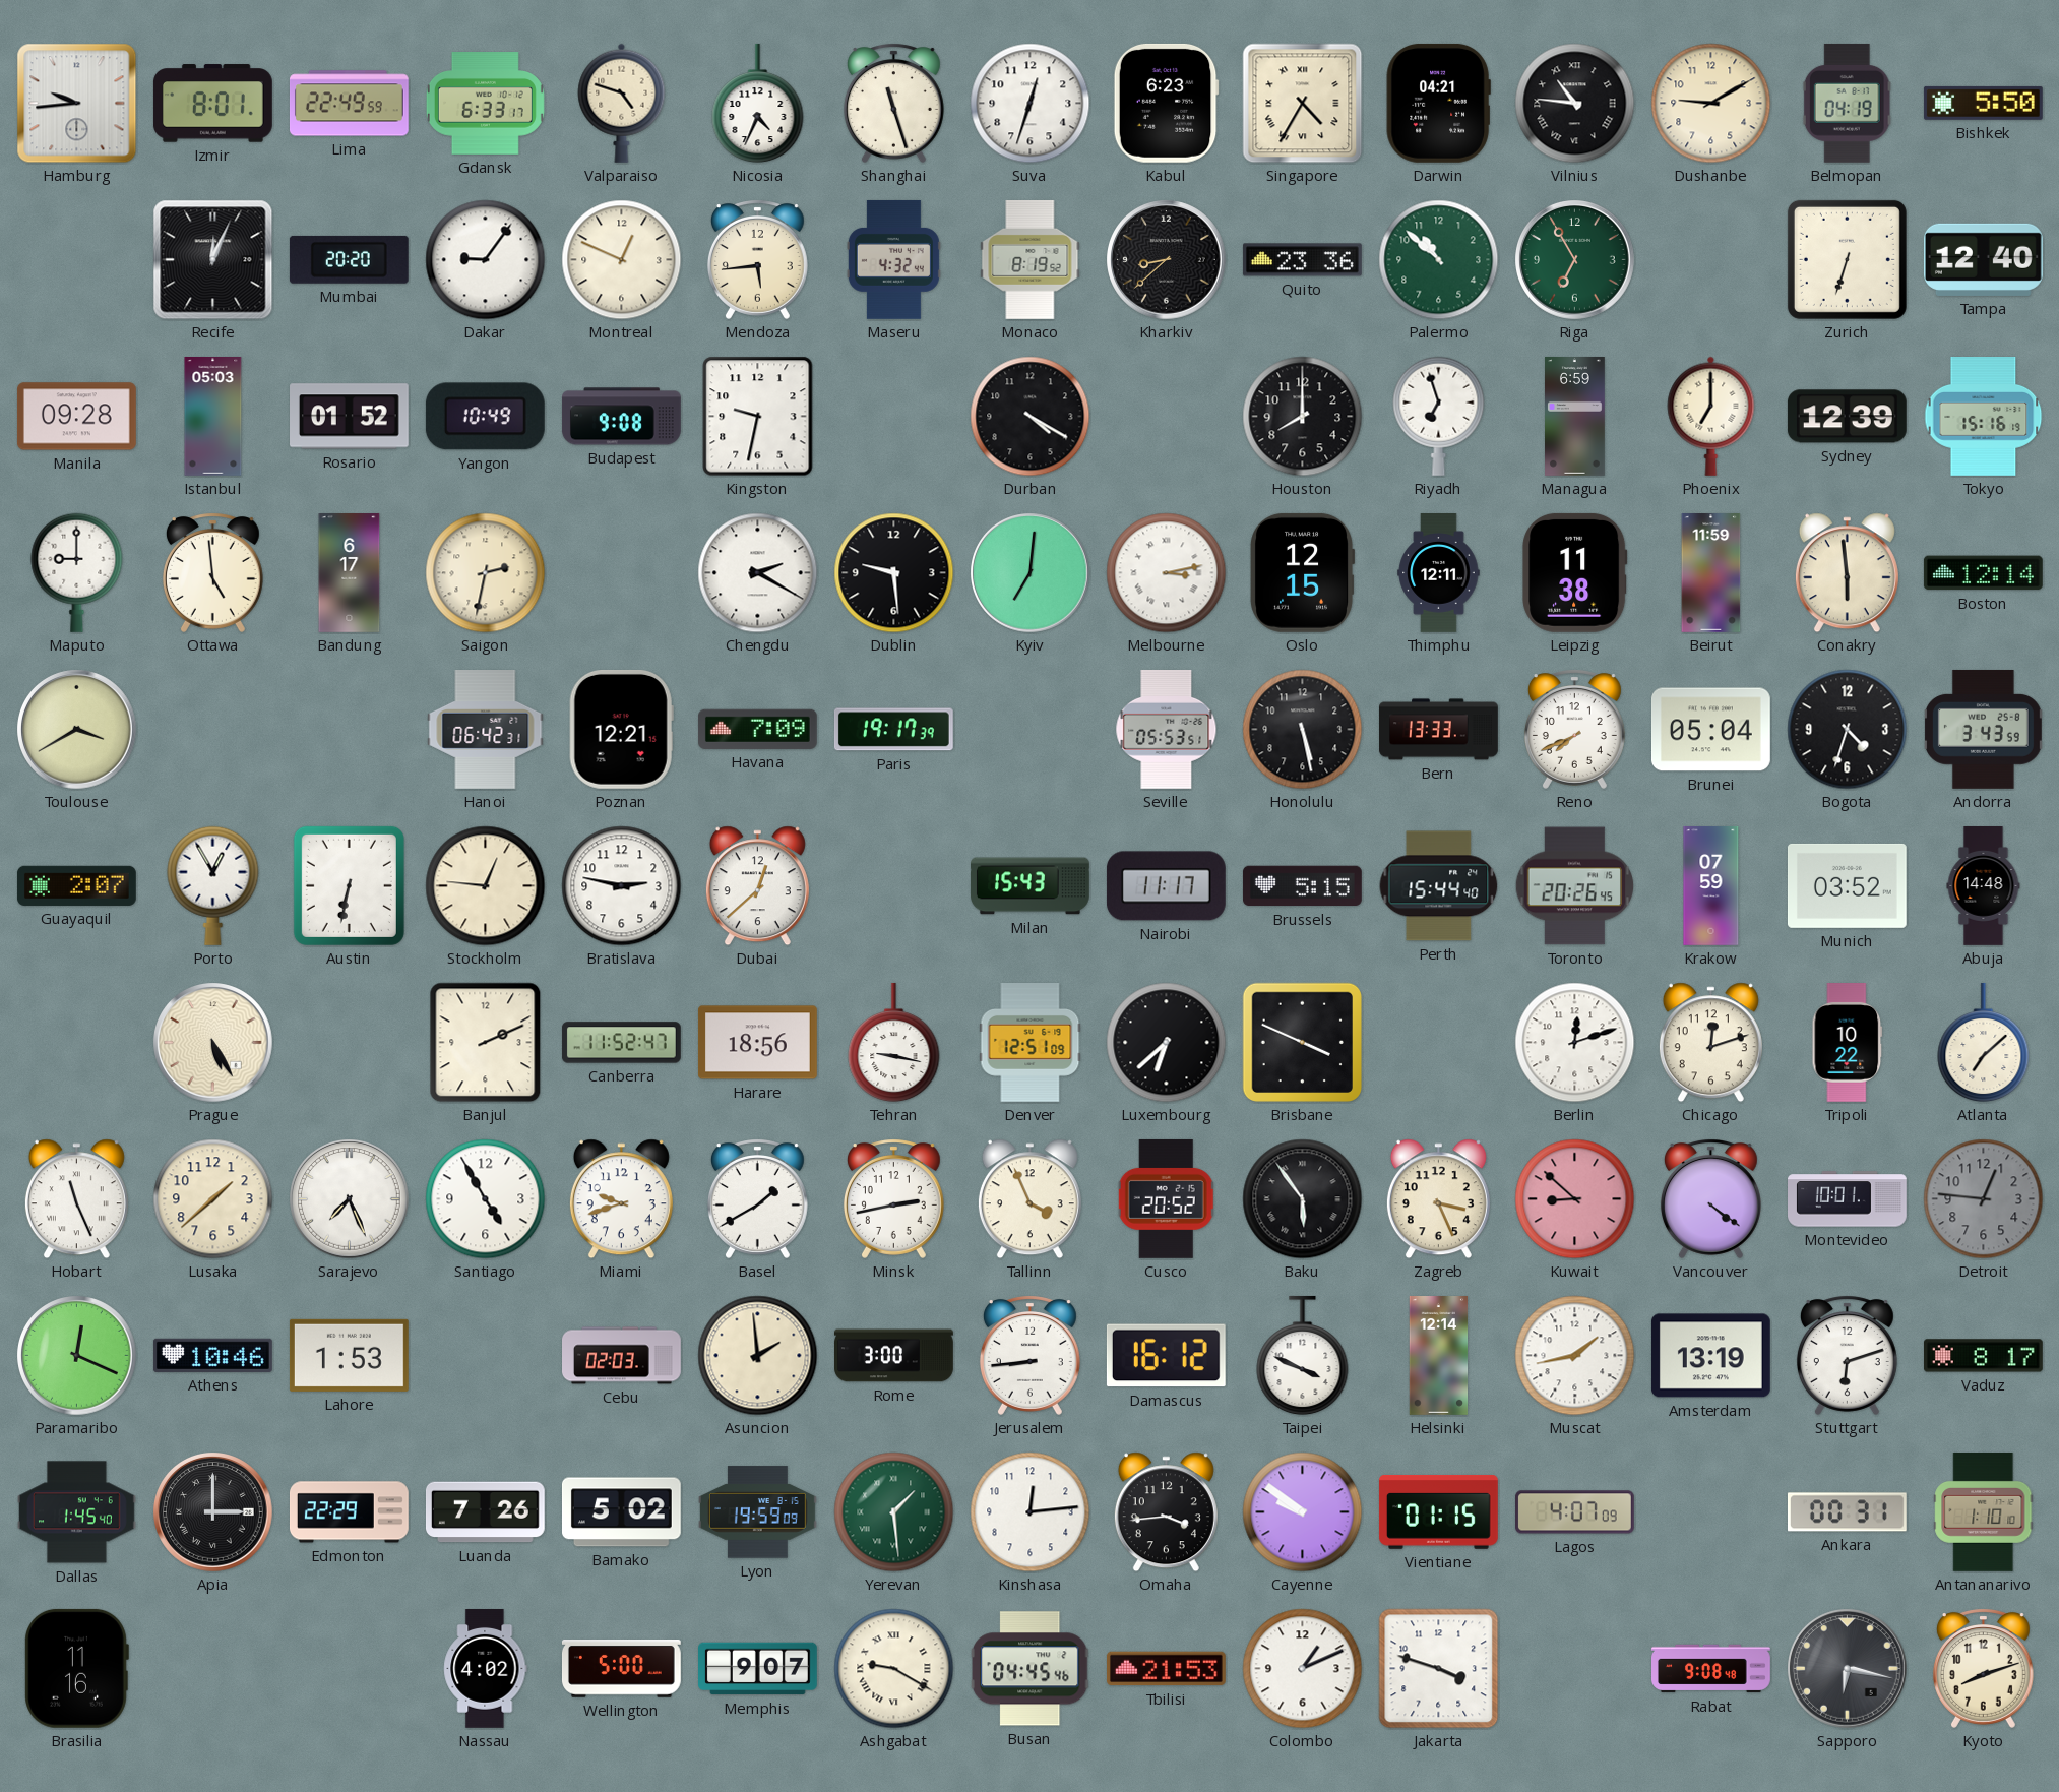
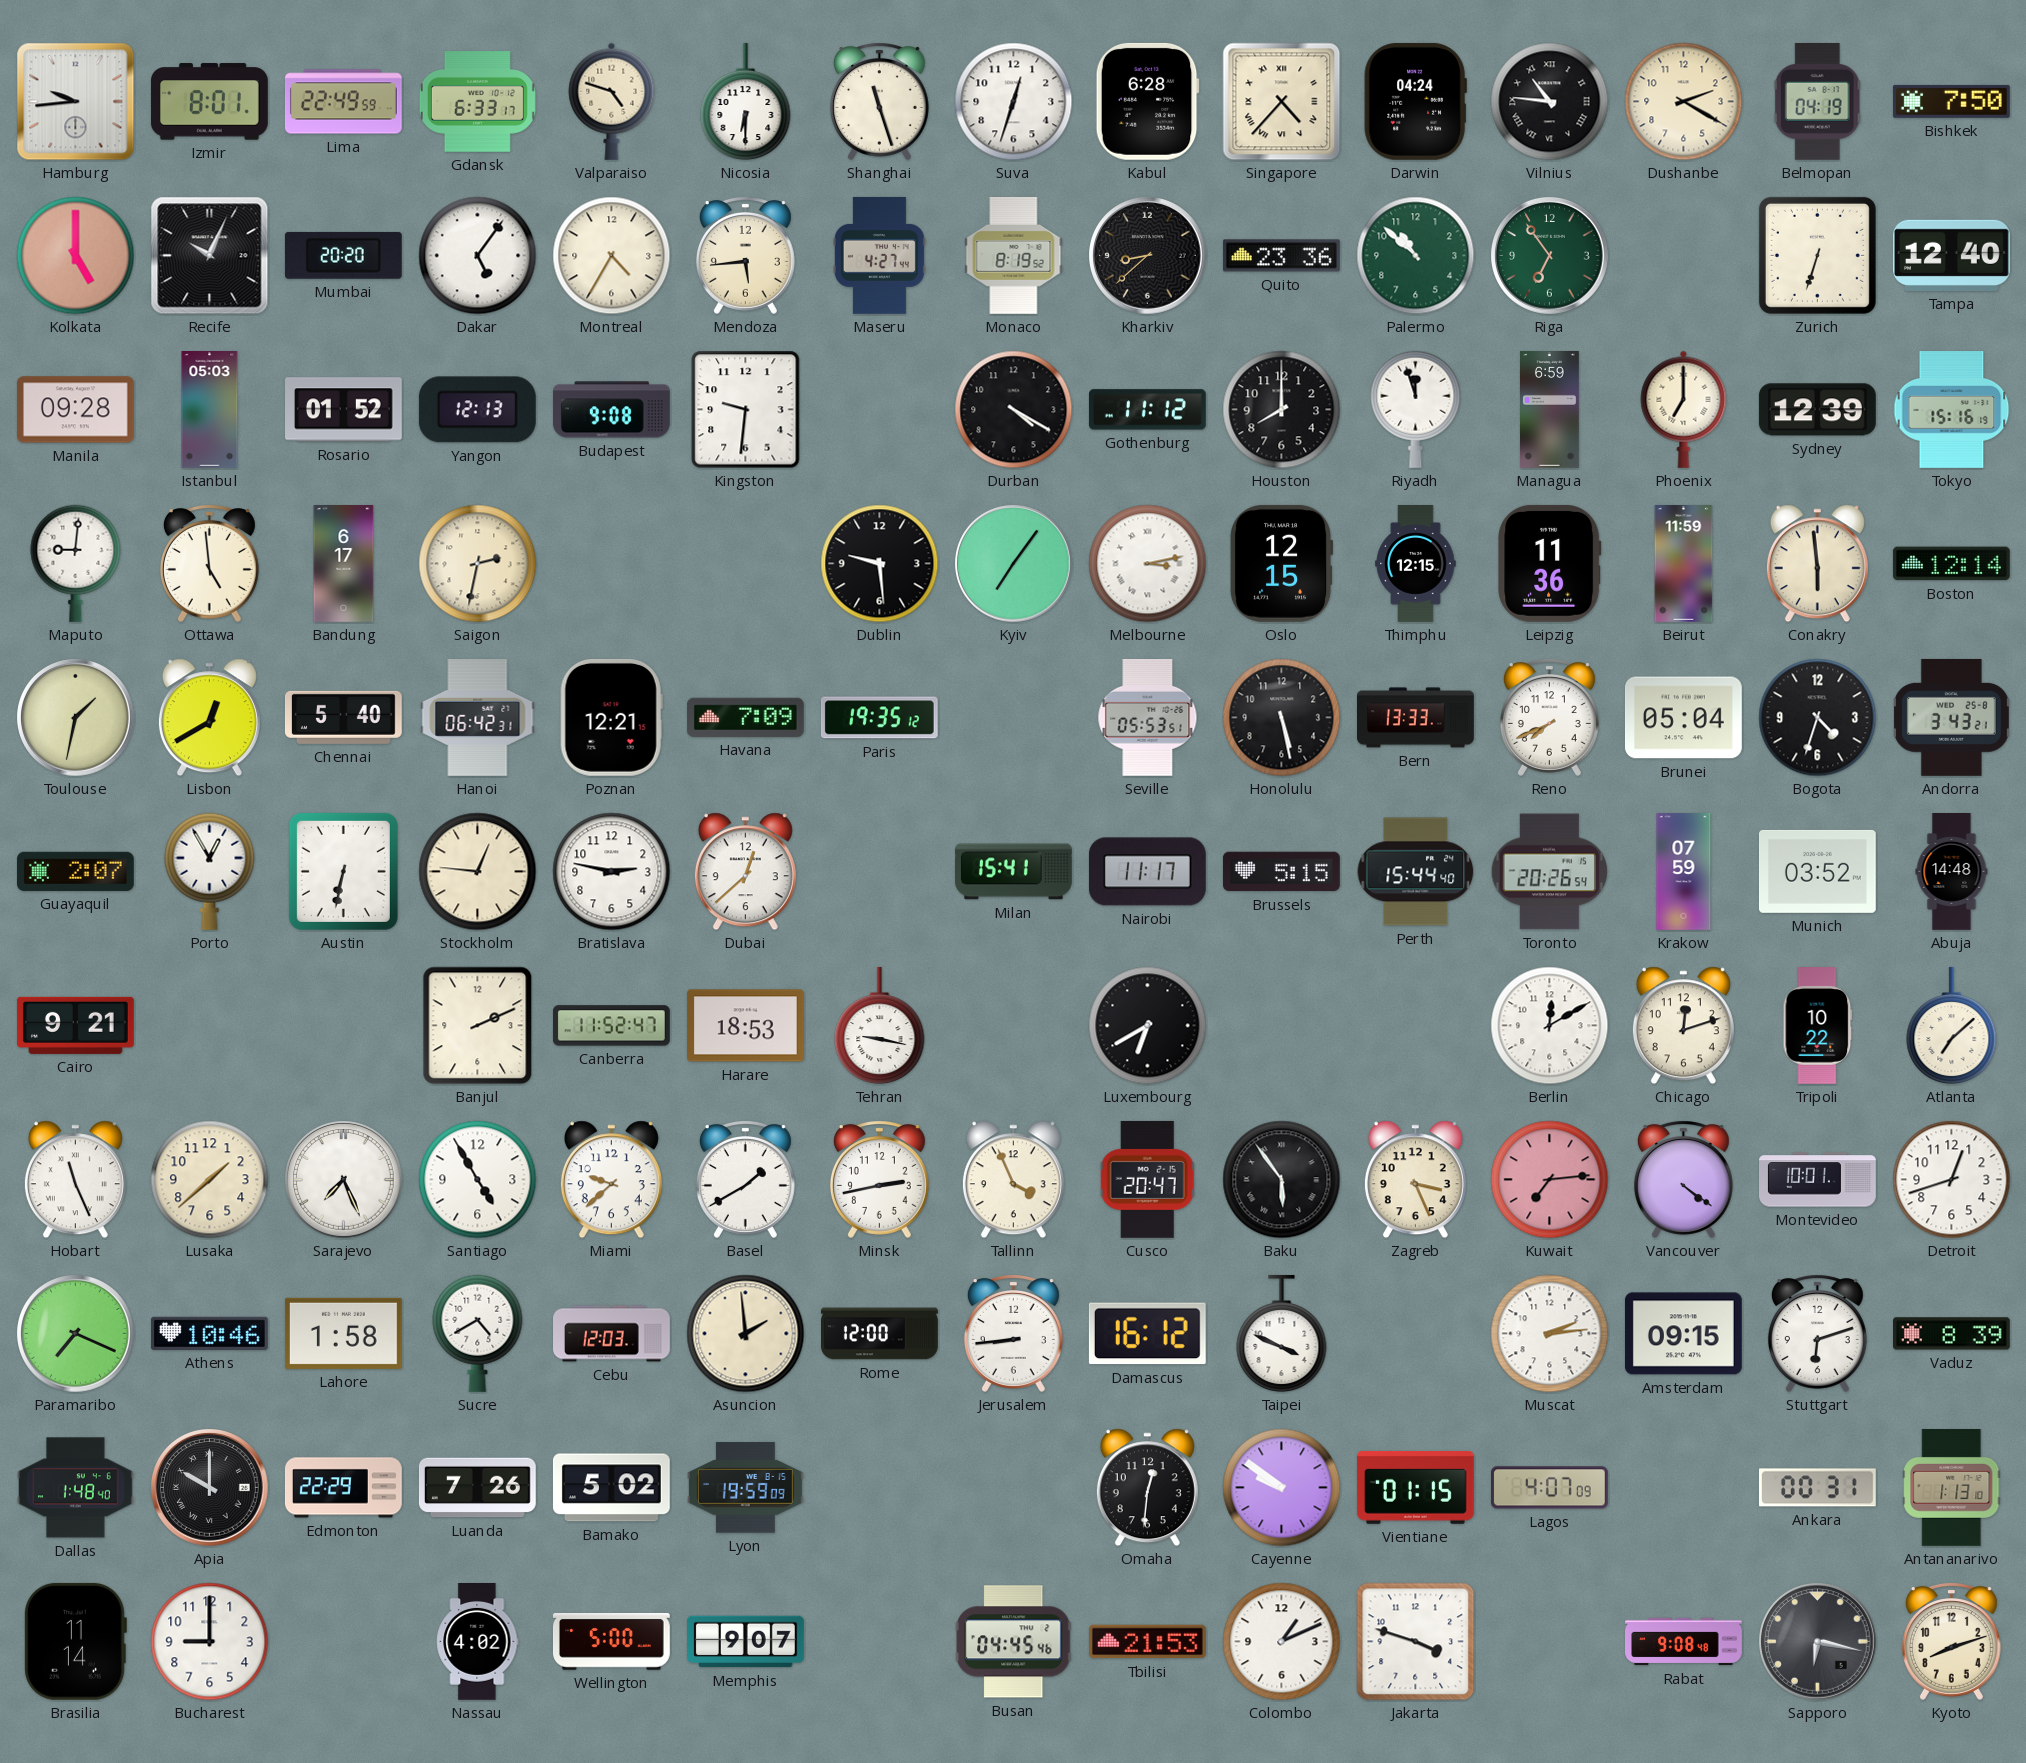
Nicosia: 4:34 -> 6:30 (746, 102)
Kabul: 6:23 -> 6:28 (1147, 101)
Singapore: 4:35 -> 4:37 (1282, 102)
Darwin: 04:21 -> 04:24 (1415, 101)
Dushanbe: 9:10 -> 2:20 (1684, 102)
Bishkek: 5:50 -> 7:50 (1951, 101)
Kolkata: none -> 5:00 (76, 256)
Recife: 12:04 -> 10:04 (210, 256)
Dakar: 9:06 -> 5:06 (478, 256)
Montreal: 12:49 -> 4:35 (612, 256)
Maseru: 4:32 -> 4:27 (879, 255)
Riga: 6:55 -> 6:54 (1550, 256)
Yangon: 10:49 -> 12:13 (477, 410)
Kingston: 9:32 -> 9:31 (746, 410)
Gothenburg: none -> 11:12 (1147, 410)
Riyadh: 6:57 -> 11:57 (1416, 409)
Maputo: 9:00 -> 9:01 (76, 563)
Chengdu: 2:20 -> none (758, 573)
Kyiv: 7:01 -> 7:06 (1014, 564)
Thimphu: 12:11 -> 12:15 (1416, 564)
Leipzig: 11:38 -> 11:36 (1550, 563)
Toulouse: 3:40 -> 1:32 (76, 718)
Lisbon: none -> 12:40 (209, 718)
Chennai: none -> 5:40 (343, 717)
Paris: 19:17 -> 19:35 (879, 718)
Andorra: 3:43:59 -> 3:43:21 (1951, 717)
Milan: 15:43 -> 15:41 (1014, 872)
Toronto: 20:26:45 -> 20:26:54 (1550, 872)
Cairo: none -> 9:21 (75, 1025)
Prague: 5:25 -> none (213, 1043)
Harare: 18:56 -> 18:53 (745, 1026)
Denver: 12:51 -> none (1031, 1043)
Luxembourg: 6:38 -> 6:40 (1148, 1026)
Brisbane: 3:49 -> none (1302, 1042)
Berlin: 12:12 -> 12:10 (1550, 1026)
Miami: 9:42 -> 9:38 (611, 1180)
Cusco: 20:52 -> 20:47 (1148, 1179)
Kuwait: 8:52 -> 7:14 (1550, 1180)
Detroit: 12:46 -> 12:42 (1952, 1180)
Detroit dial: grey -> white (1952, 1180)
Paramaribo: 12:19 -> 7:19 (76, 1334)
Lahore: 1:53 -> 1:58 (343, 1333)
Sucre: none -> 4:40 (478, 1333)
Cebu: 02:03 -> 12:03 (612, 1334)
Rome: 3:00 -> 12:00 (880, 1334)
Helsinki: 12:14 -> none (1439, 1356)
Muscat: 1:43 -> 2:14 (1550, 1334)
Amsterdam: 13:19 -> 09:15 (1683, 1334)
Vaduz: 8:17 -> 8:39 (1952, 1334)
Dallas: 1:45 -> 1:48 (76, 1488)
Apia: 3:00 -> 10:00 (210, 1488)
Yerevan: 1:29 -> none (894, 1512)
Kinshasa: 12:14 -> none (1031, 1512)
Omaha: 3:44 -> 12:31 (1147, 1488)
Antananarivo: 1:10 -> 1:13 (1952, 1488)
Brasilia: 11:16 -> 11:14 (75, 1641)
Bucharest: none -> 9:00 (210, 1642)
Ashgabat: 9:20 -> none (894, 1669)
